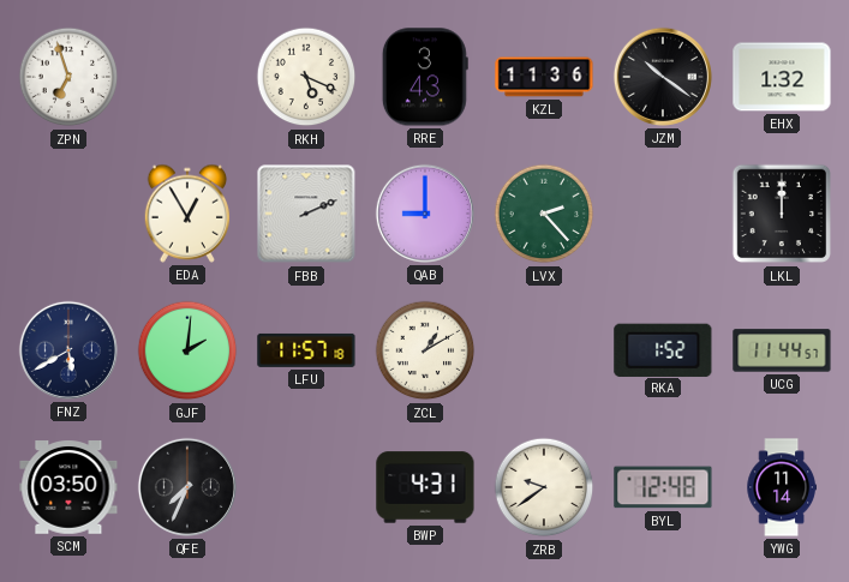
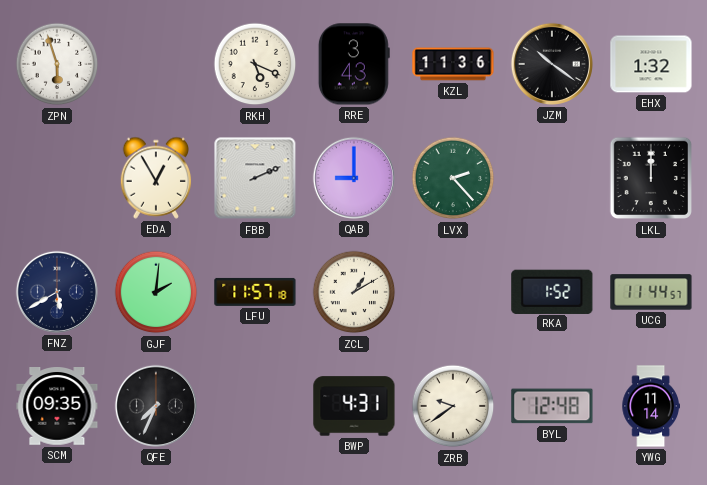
ZPN: 6:57 -> 5:57 (57, 64)
SCM: 03:50 -> 09:35 (57, 407)
